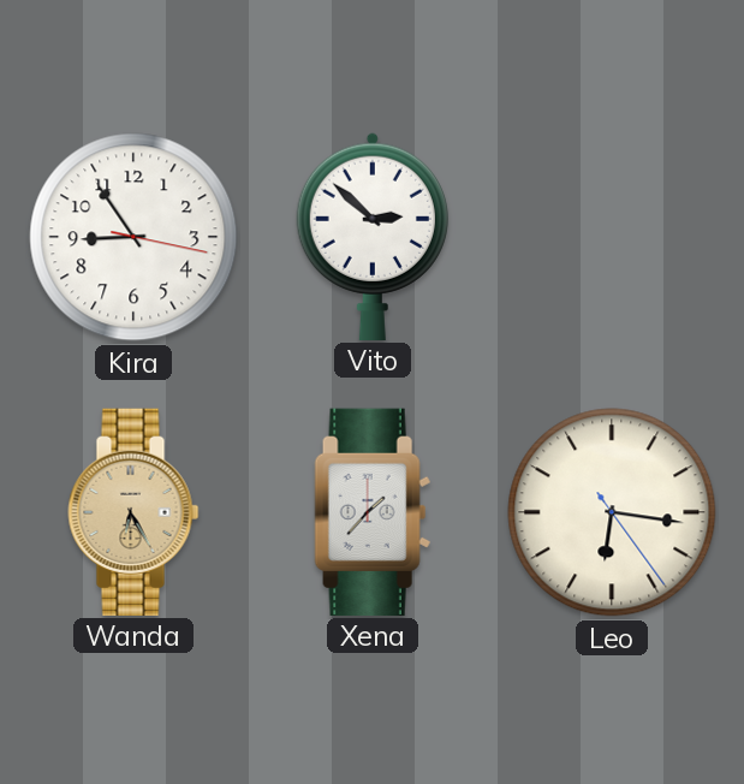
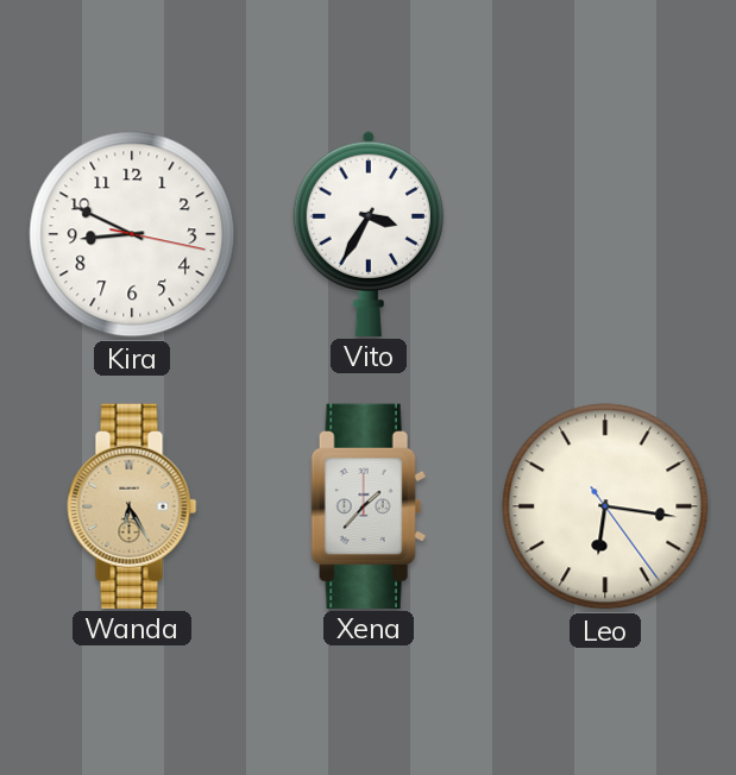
Kira: 8:54 -> 8:49 (132, 234)
Vito: 2:52 -> 3:35 (369, 233)
